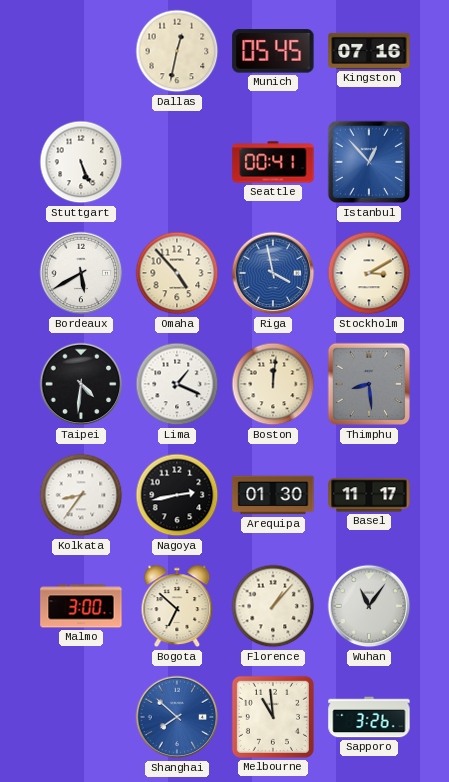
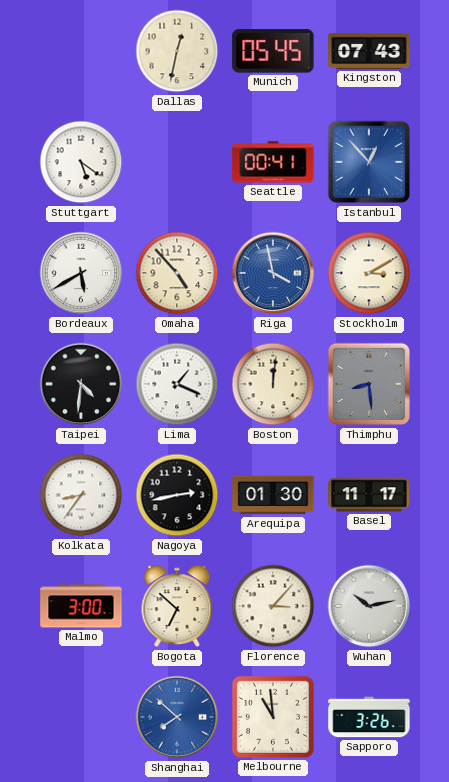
Kingston: 07:16 -> 07:43 (369, 51)
Stuttgart: 5:26 -> 5:21 (81, 162)
Florence: 1:07 -> 3:07 (273, 606)
Wuhan: 11:06 -> 10:13 (369, 606)
